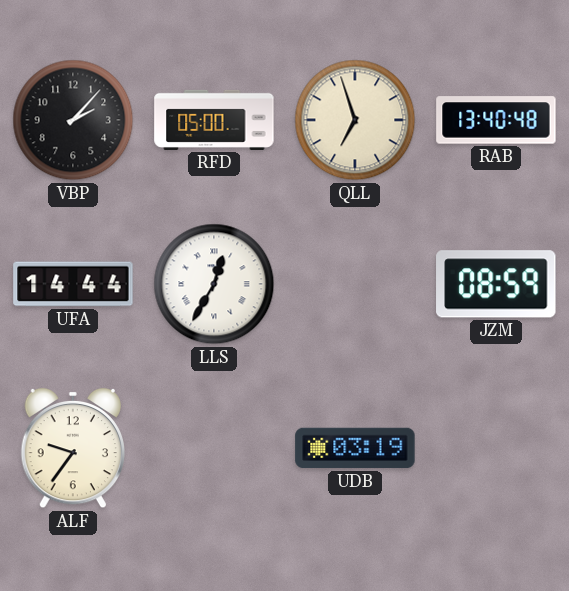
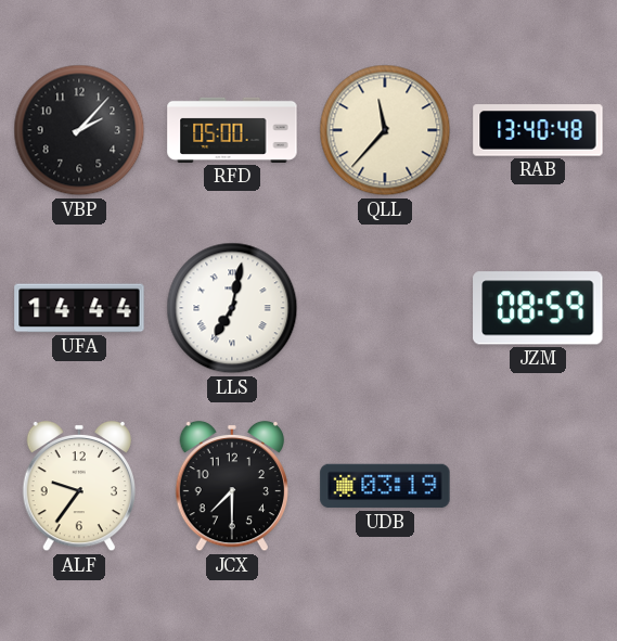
QLL: 6:57 -> 11:37 (385, 130)
LLS: 12:35 -> 7:02 (232, 308)
JCX: none -> 7:30 (231, 486)
